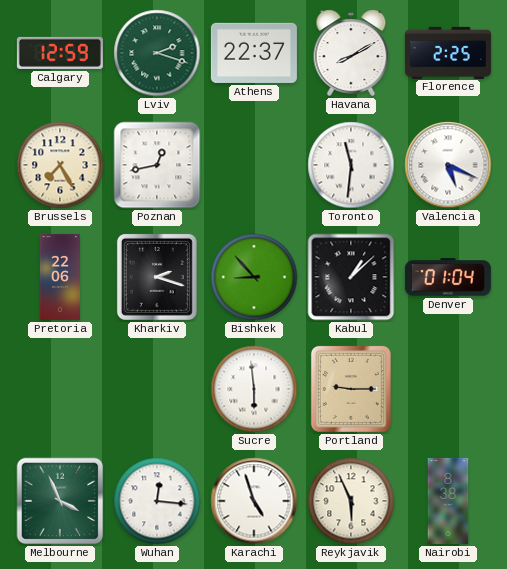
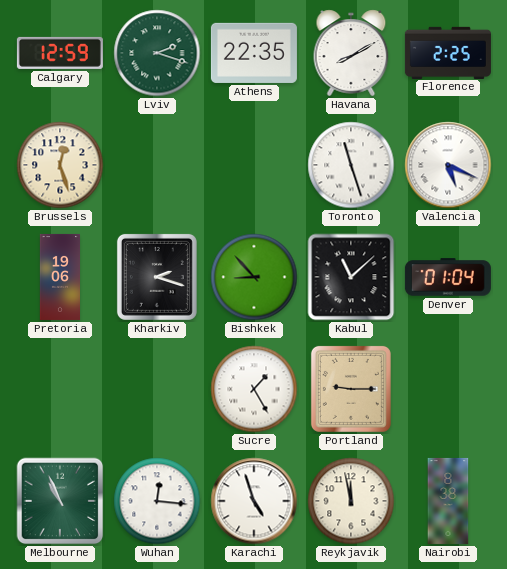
Athens: 22:37 -> 22:35 (254, 53)
Brussels: 7:25 -> 12:27 (60, 165)
Poznan: 12:43 -> none (157, 165)
Toronto: 11:31 -> 11:27 (351, 165)
Pretoria: 22:06 -> 19:06 (59, 277)
Kabul: 1:08 -> 11:08 (351, 277)
Sucre: 5:59 -> 1:25 (254, 389)
Melbourne: 3:56 -> 10:56 (60, 501)
Reykjavik: 5:56 -> 11:58 (351, 501)
